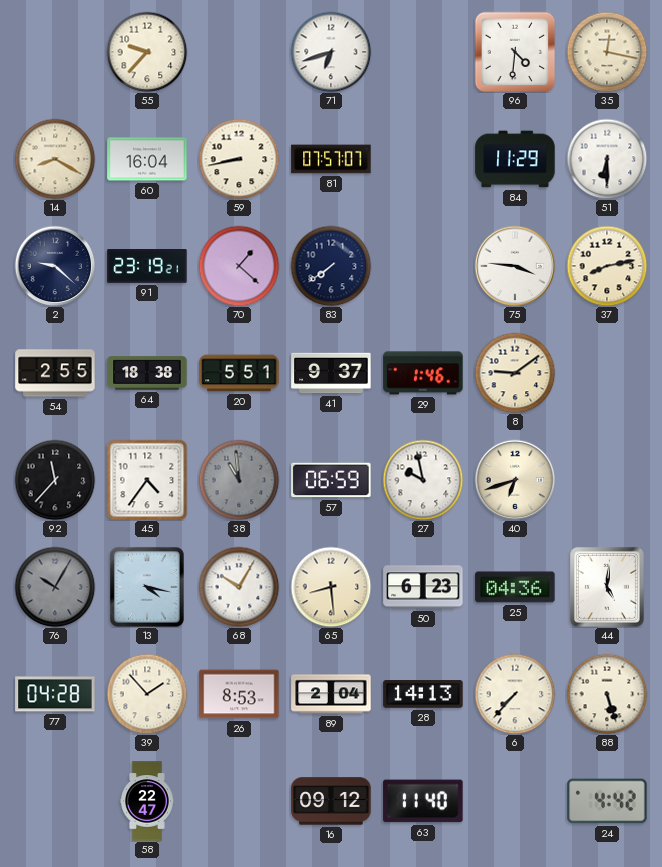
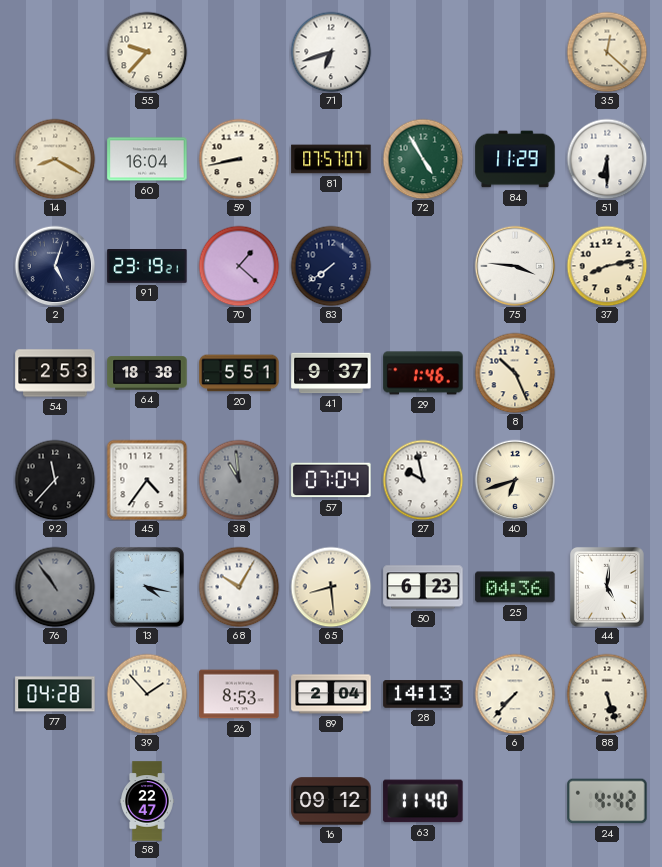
96: 4:31 -> none (515, 52)
35: 12:17 -> 12:22 (607, 52)
72: none -> 4:55 (423, 159)
2: 9:22 -> 5:03 (55, 266)
54: 2:55 -> 2:53 (55, 373)
8: 9:09 -> 10:26 (515, 373)
57: 06:59 -> 07:04 (331, 480)
76: 10:05 -> 10:54 (55, 587)
